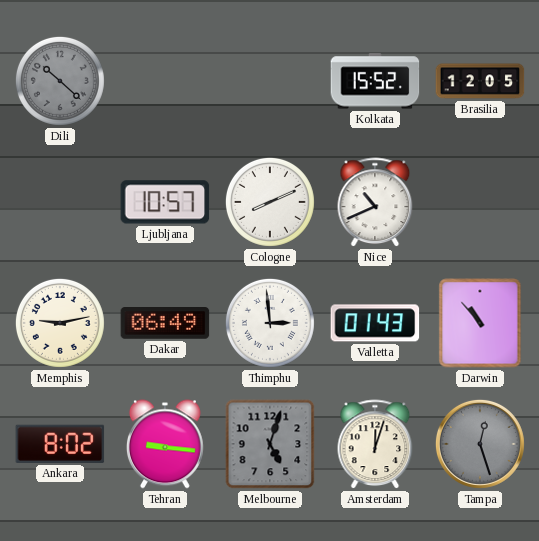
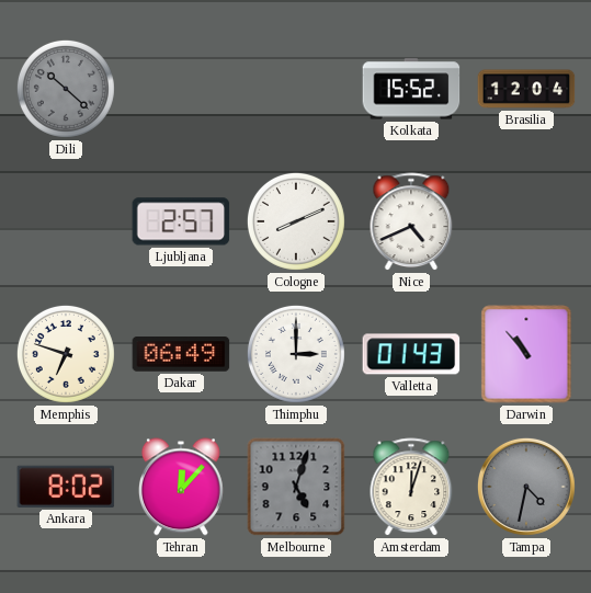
Brasilia: 12:05 -> 12:04 (526, 89)
Ljubljana: 10:57 -> 2:57 (181, 221)
Nice: 10:41 -> 4:41 (411, 223)
Memphis: 9:13 -> 6:48 (66, 354)
Thimphu: 2:59 -> 3:00 (296, 354)
Tehran: 9:16 -> 12:07 (181, 487)
Tampa: 12:27 -> 4:32 (526, 487)
